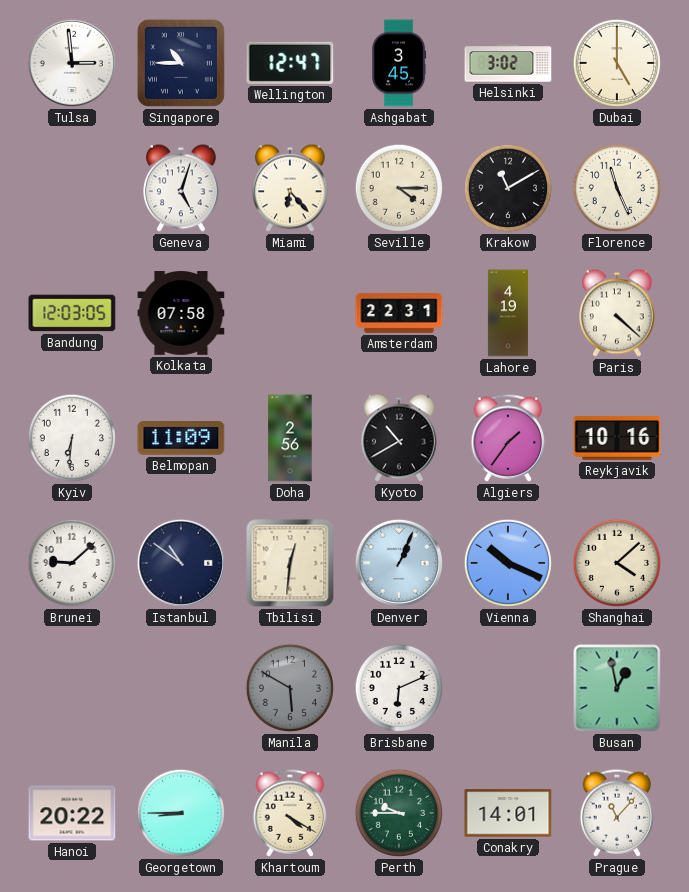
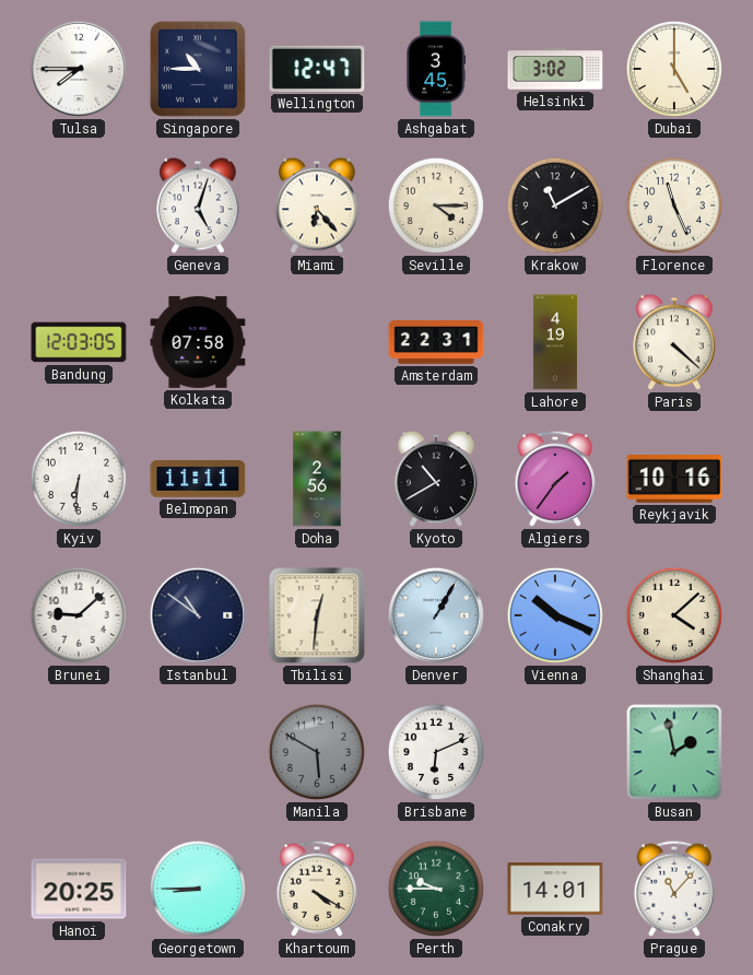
Tulsa: 2:59 -> 7:45 (79, 69)
Belmopan: 11:09 -> 11:11 (198, 480)
Denver: 1:04 -> 1:05 (436, 615)
Busan: 12:58 -> 1:58 (674, 752)
Hanoi: 20:22 -> 20:25 (79, 889)
